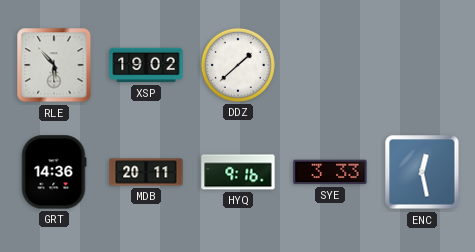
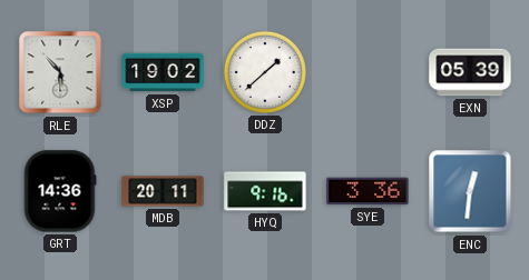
EXN: none -> 05:39 (470, 72)
SYE: 3:33 -> 3:36 (368, 191)
ENC: 12:28 -> 12:31 (470, 191)
